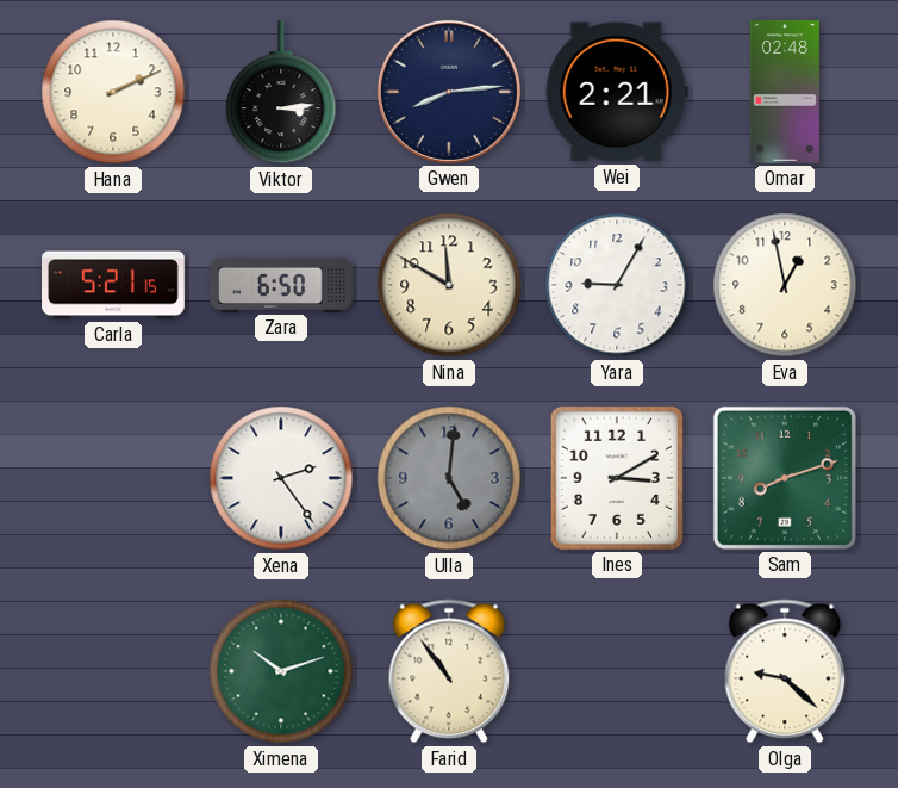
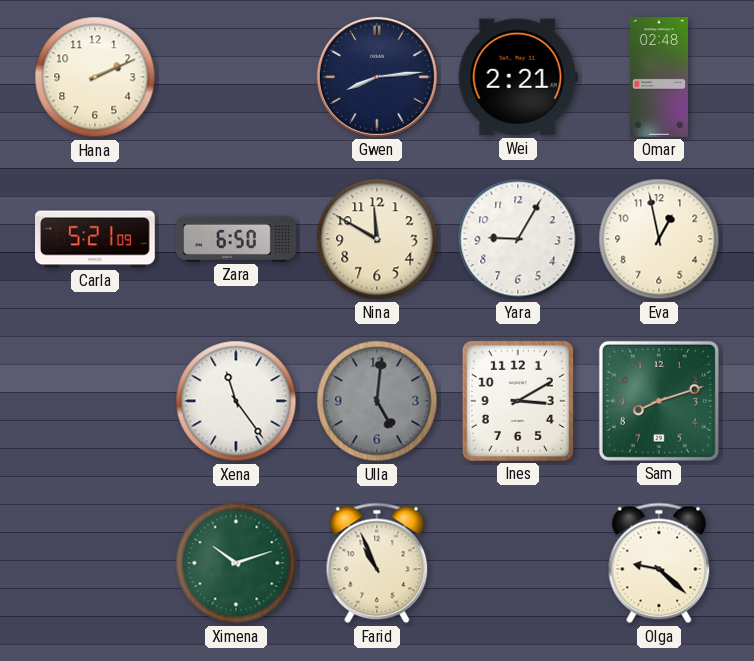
Viktor: 3:14 -> none (281, 92)
Carla: 5:21:15 -> 5:21:09 (96, 239)
Xena: 2:24 -> 11:24 (236, 401)
Farid: 10:54 -> 10:56 (377, 563)
